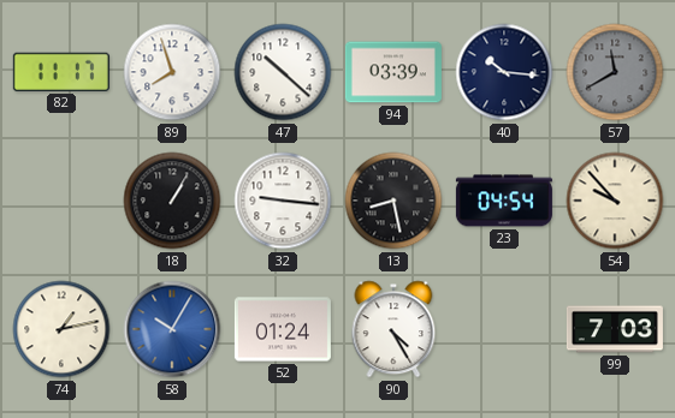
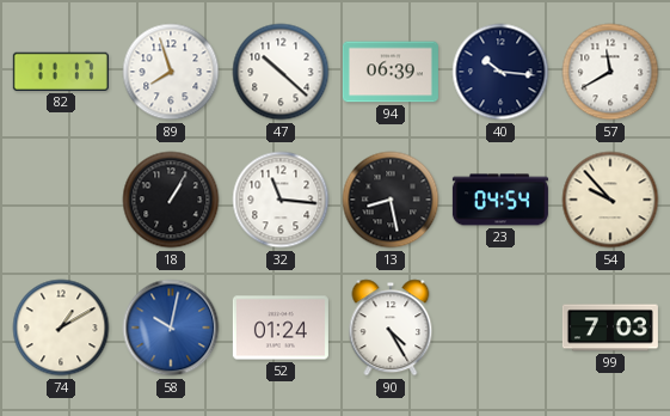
94: 03:39 -> 06:39 (391, 72)
57 dial: grey -> white (610, 72)
32: 9:16 -> 11:16 (281, 200)
74: 1:13 -> 1:10 (61, 328)
58: 10:05 -> 10:02 (171, 328)
